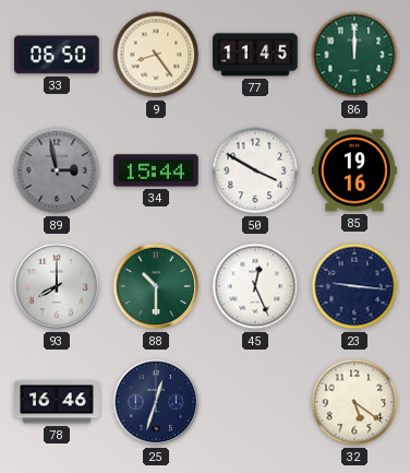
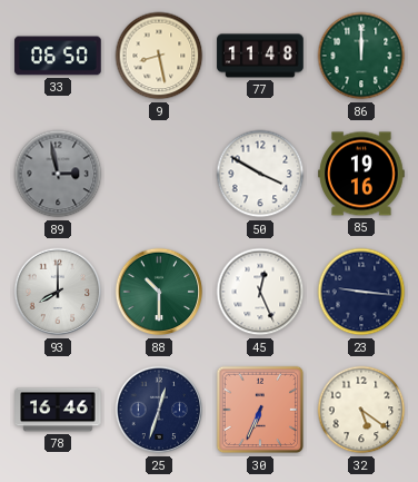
9: 8:24 -> 8:28 (159, 56)
77: 11:45 -> 11:48 (260, 56)
34: 15:44 -> none (156, 170)
30: none -> 6:34 (260, 410)
